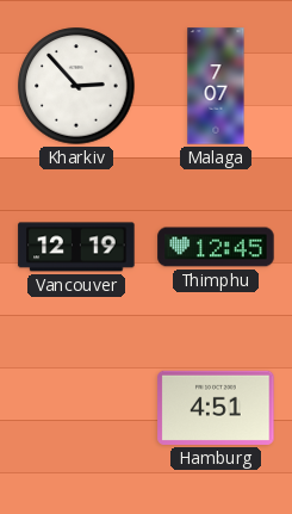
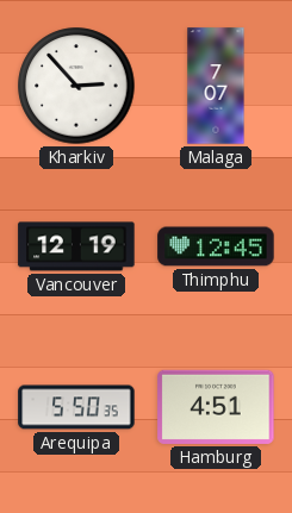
Arequipa: none -> 5:50 (76, 407)
